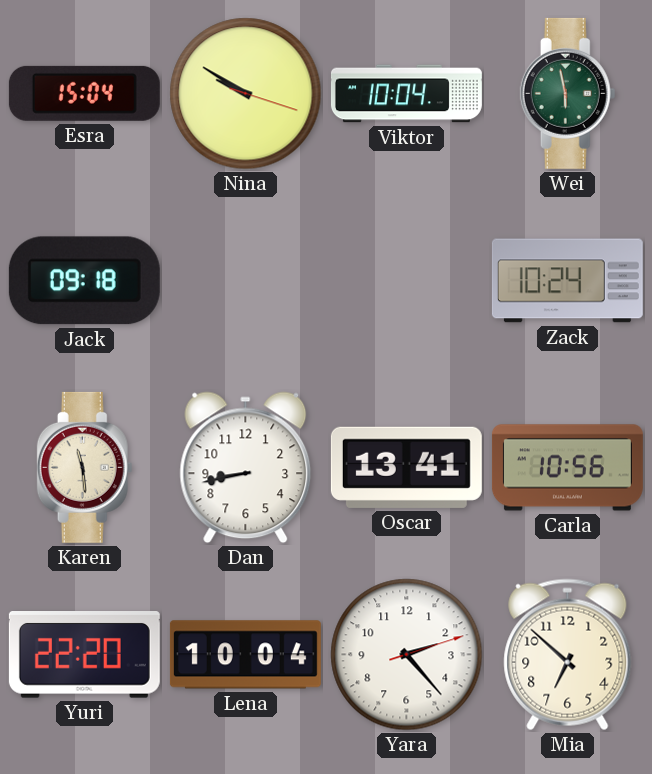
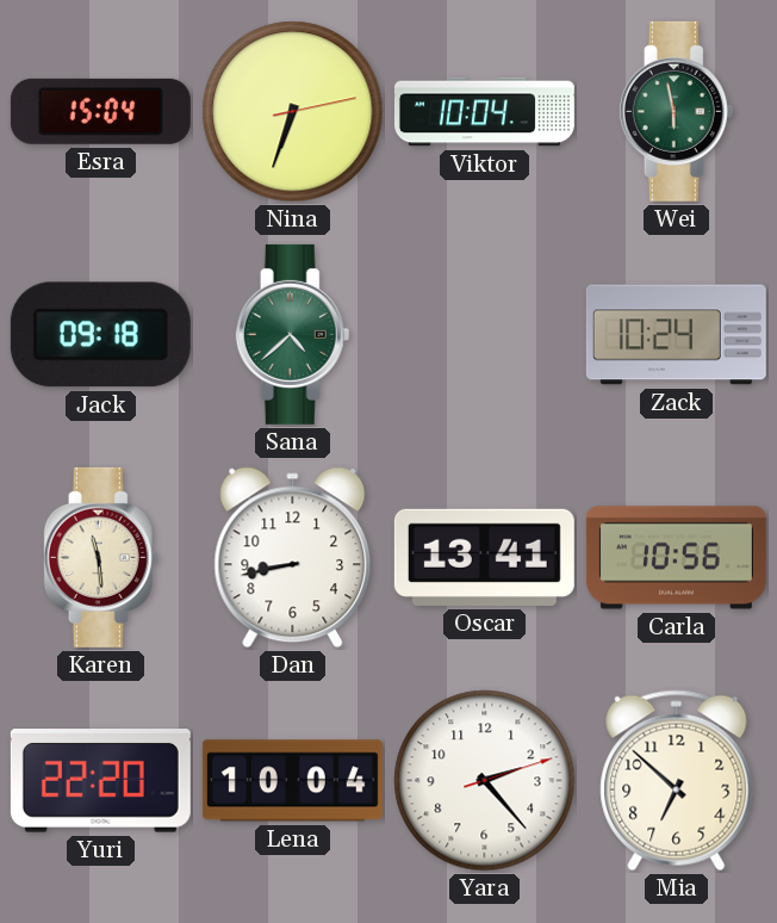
Nina: 9:50 -> 6:33 (293, 112)
Sana: none -> 4:38 (293, 334)
